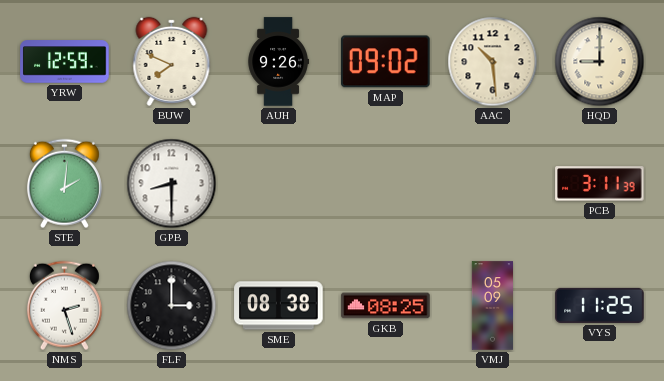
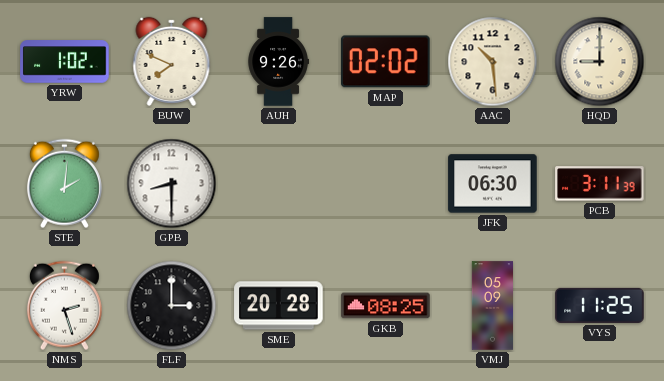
YRW: 12:59 -> 1:02 (65, 62)
MAP: 09:02 -> 02:02 (386, 62)
JFK: none -> 06:30 (493, 184)
SME: 08:38 -> 20:28 (279, 306)
